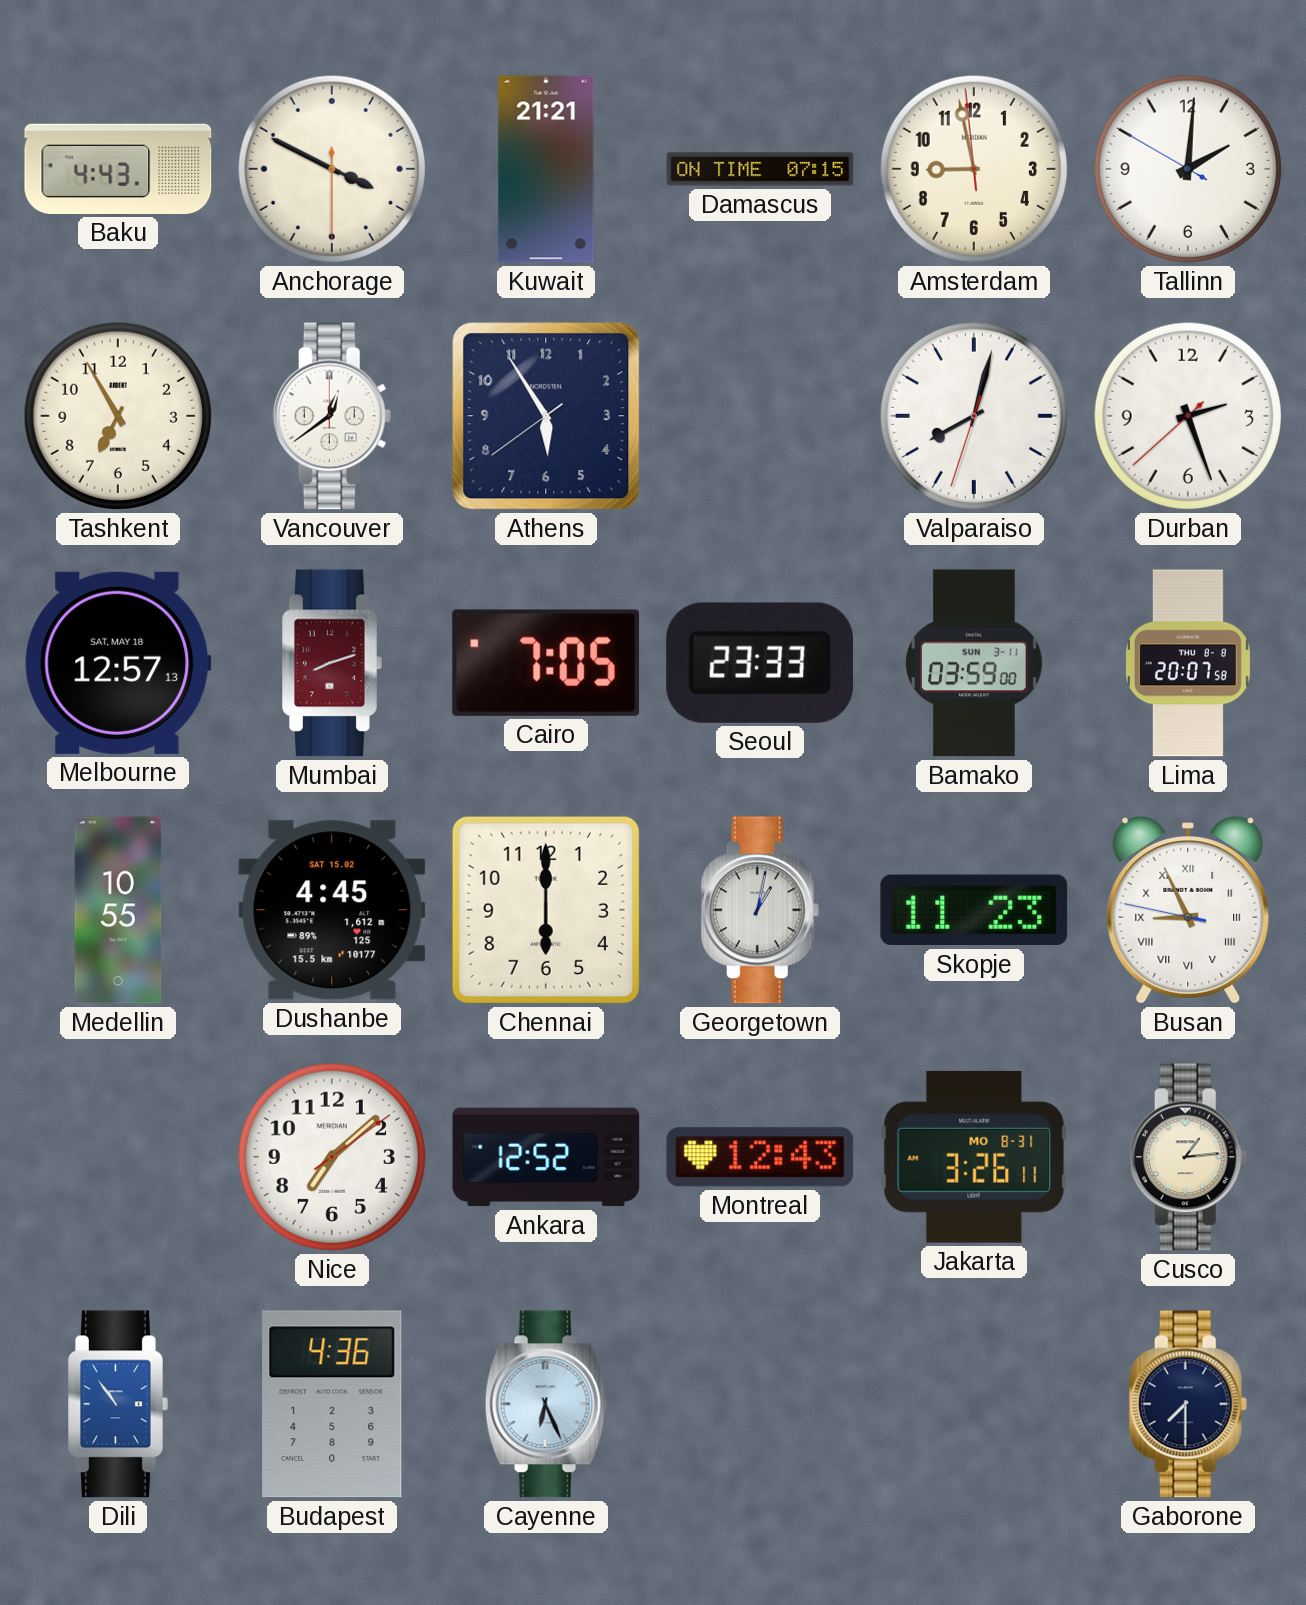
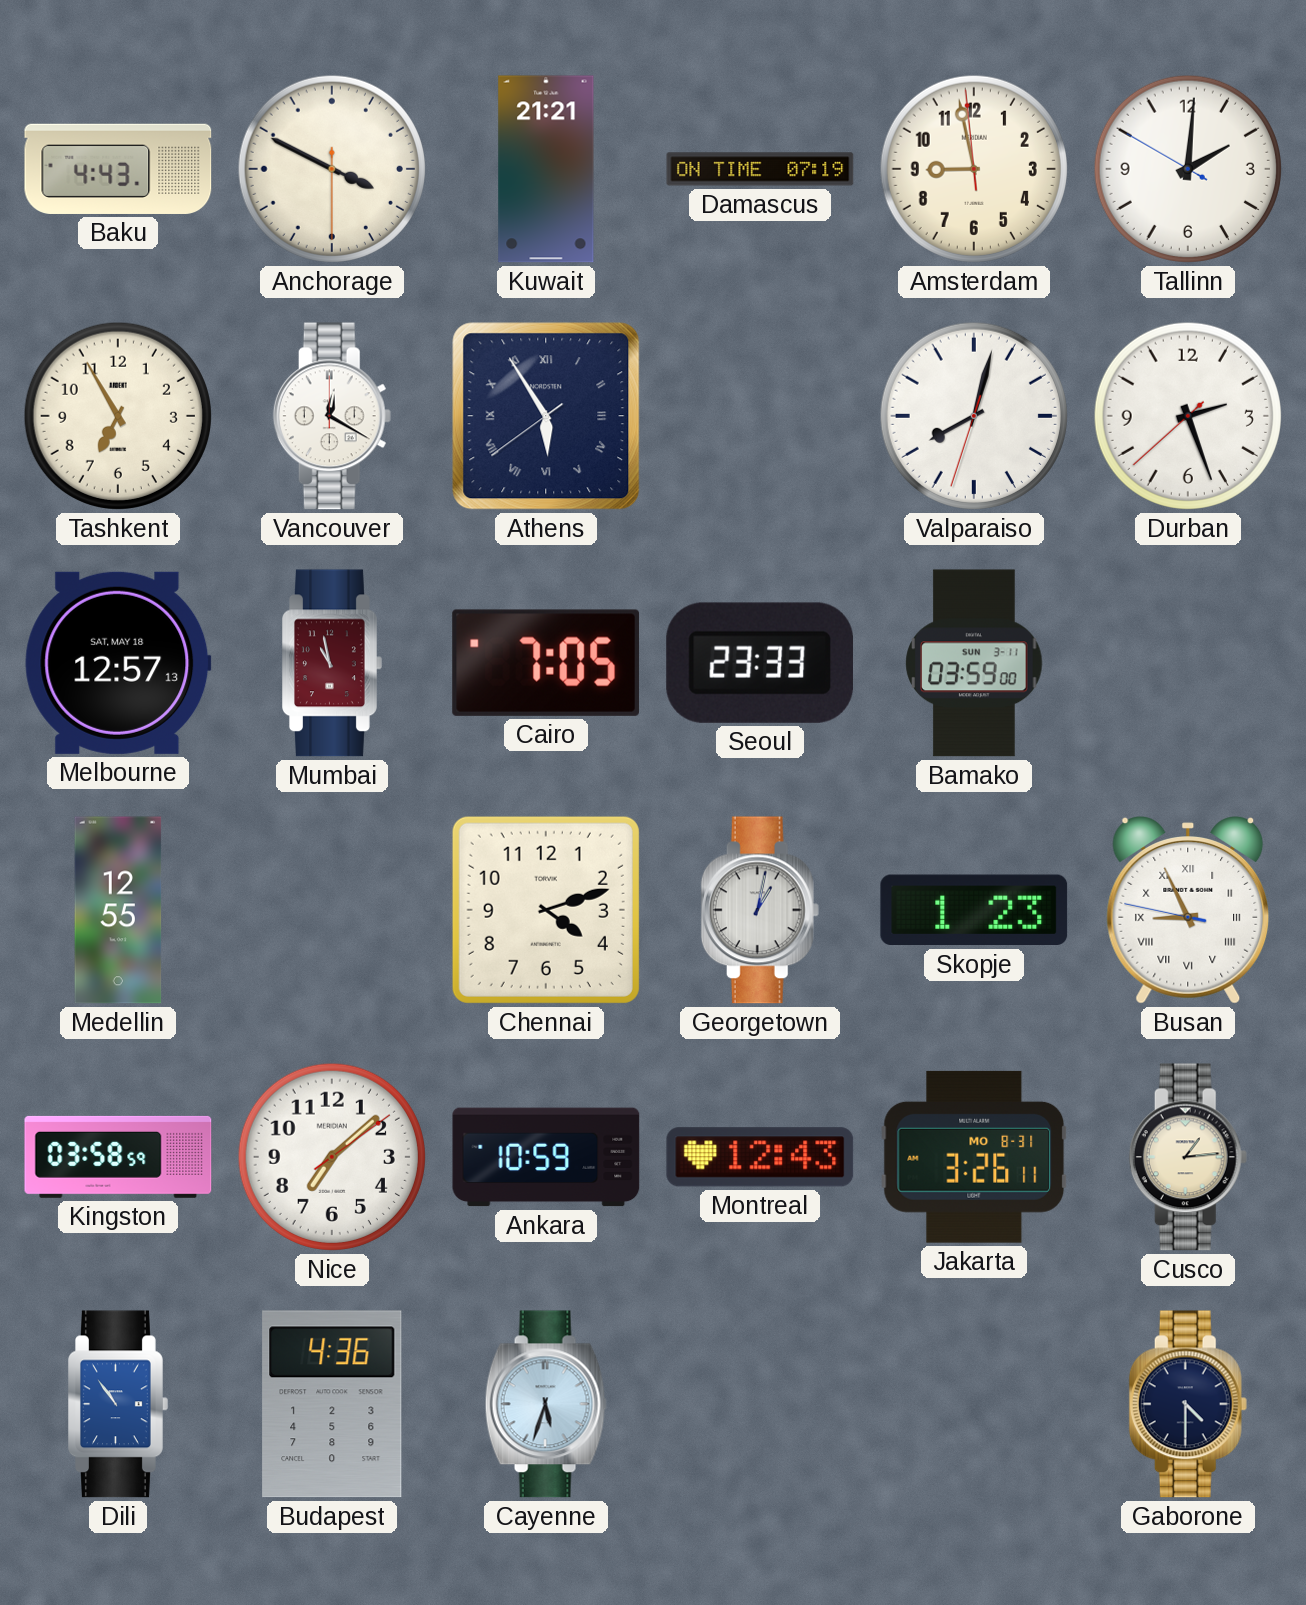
Damascus: 07:15 -> 07:19 (760, 169)
Vancouver: 12:39 -> 12:20 (332, 416)
Athens numerals: Arabic -> Roman (546, 416)
Mumbai: 8:12 -> 10:58 (332, 663)
Lima: 20:07 -> none (1188, 663)
Medellin: 10:55 -> 12:55 (118, 910)
Dushanbe: 4:45 -> none (332, 910)
Chennai: 6:00 -> 4:12 (546, 910)
Skopje: 11:23 -> 1:23 (974, 910)
Kingston: none -> 03:58 (118, 1157)
Ankara: 12:52 -> 10:59 (546, 1157)
Cayenne: 6:26 -> 5:33 (546, 1404)
Gaborone: 7:30 -> 4:30 (1188, 1404)
